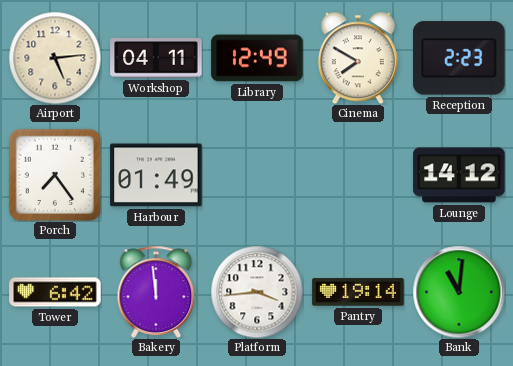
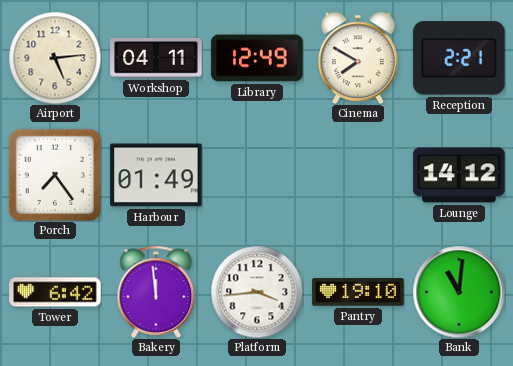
Reception: 2:23 -> 2:21 (459, 58)
Pantry: 19:14 -> 19:10 (358, 292)
